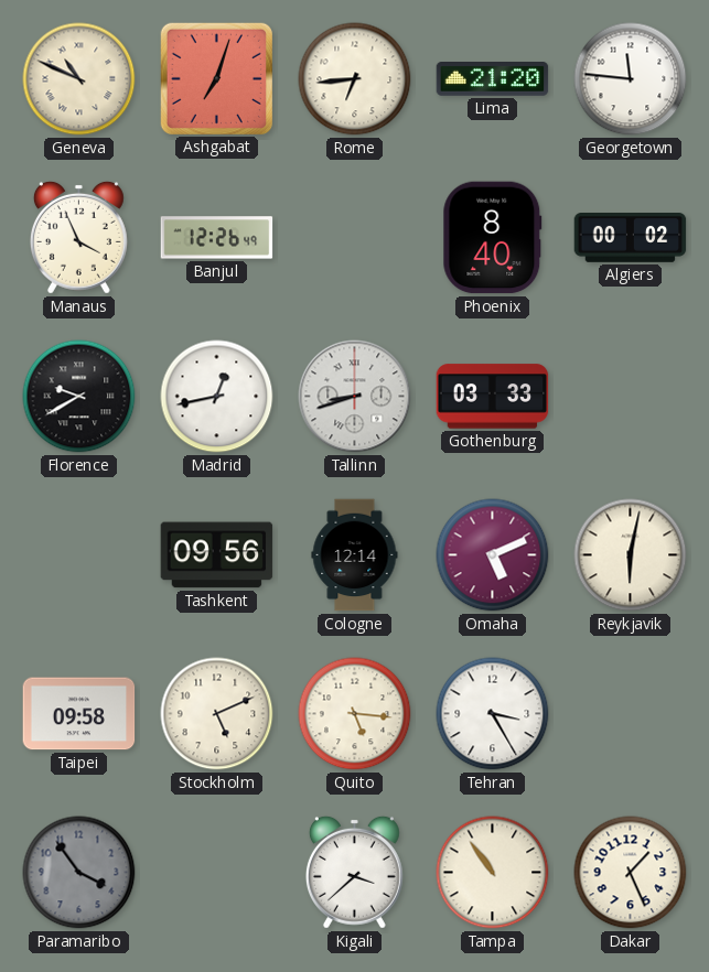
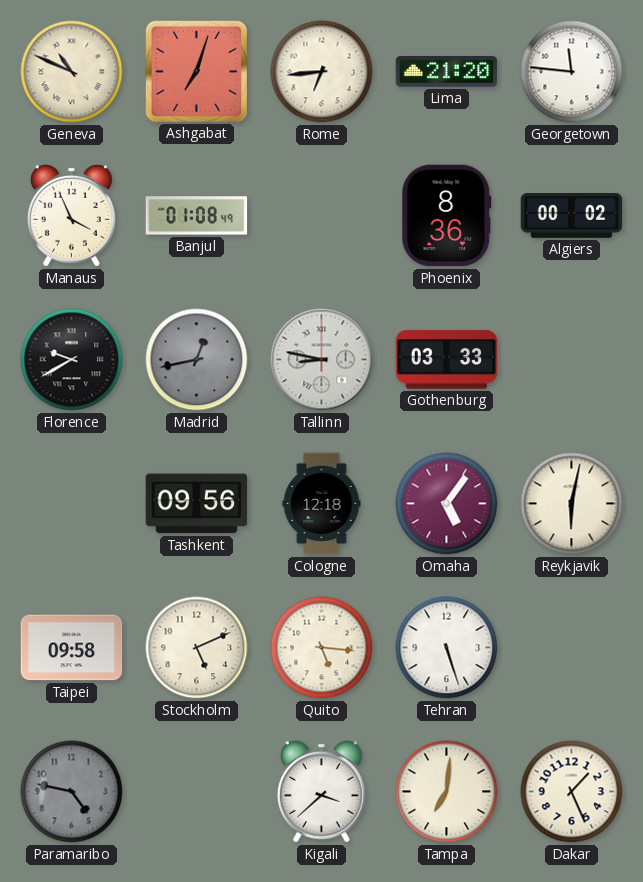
Banjul: 12:26 -> 01:08 (197, 216)
Phoenix: 8:40 -> 8:36 (447, 216)
Madrid dial: white -> grey (197, 360)
Tallinn: 8:42 -> 8:47 (322, 360)
Cologne: 12:14 -> 12:18 (322, 504)
Omaha: 5:11 -> 5:06 (447, 504)
Tehran: 3:25 -> 5:27 (447, 648)
Paramaribo: 3:54 -> 4:47 (72, 792)
Tampa: 10:54 -> 7:01 (447, 792)
